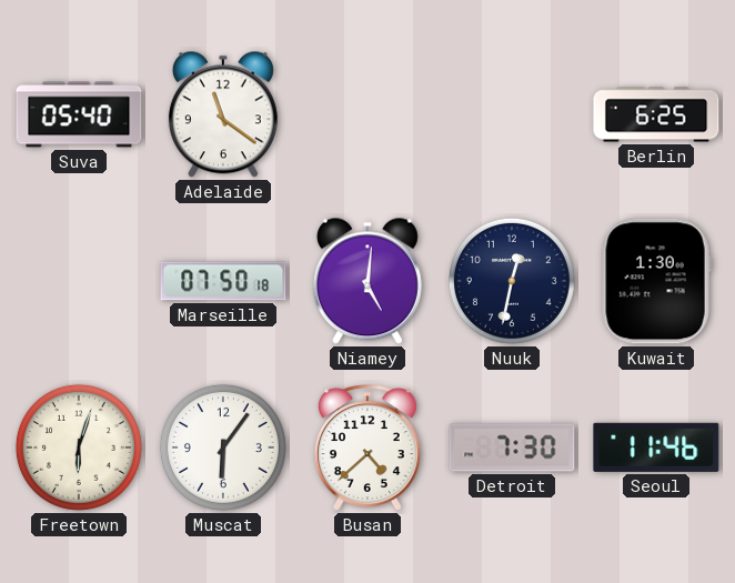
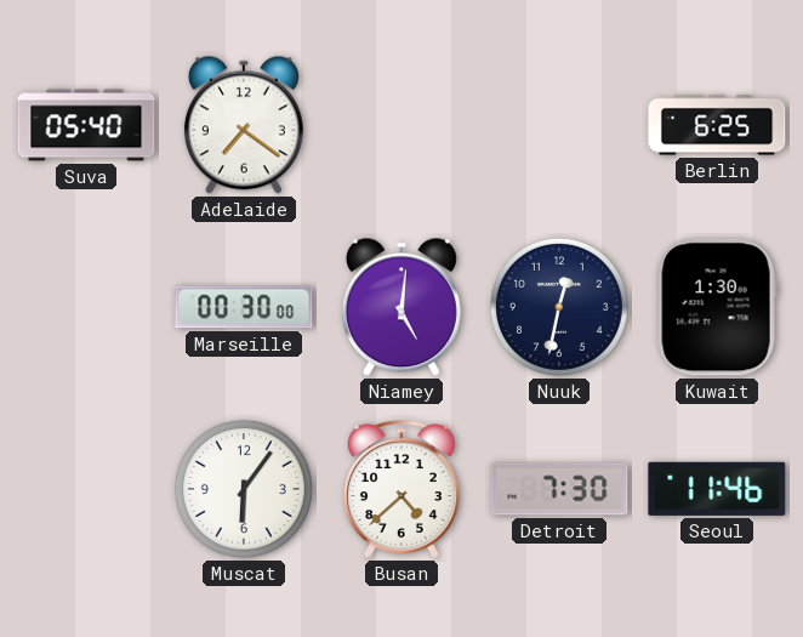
Adelaide: 11:21 -> 7:21 (244, 125)
Marseille: 07:50 -> 00:30 (244, 307)
Freetown: 6:03 -> none (79, 448)
